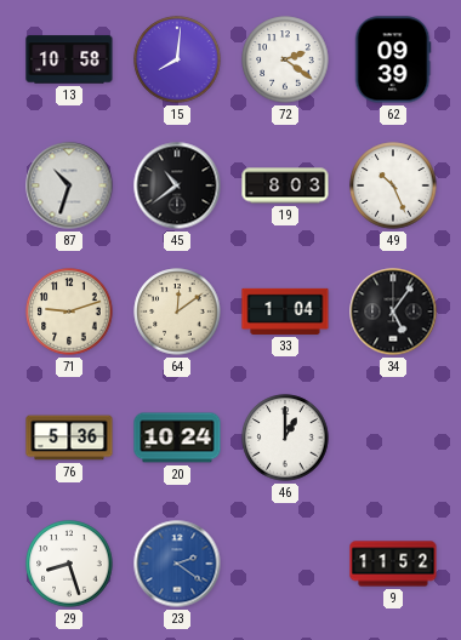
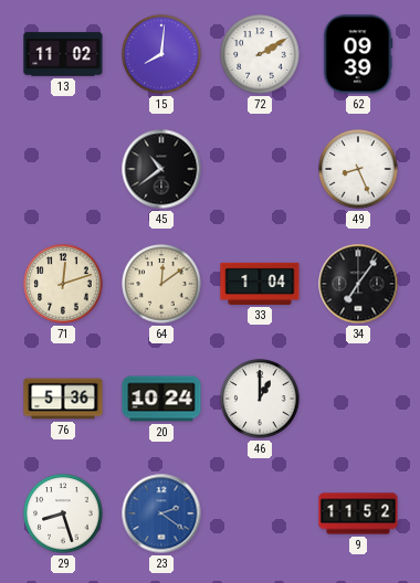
13: 10:58 -> 11:02 (63, 54)
72: 2:21 -> 2:10 (260, 54)
87: 10:33 -> none (69, 185)
19: 8:03 -> none (285, 185)
49: 10:26 -> 8:26 (358, 169)
71: 9:12 -> 12:12 (63, 284)
34: 5:06 -> 7:06 (358, 284)
